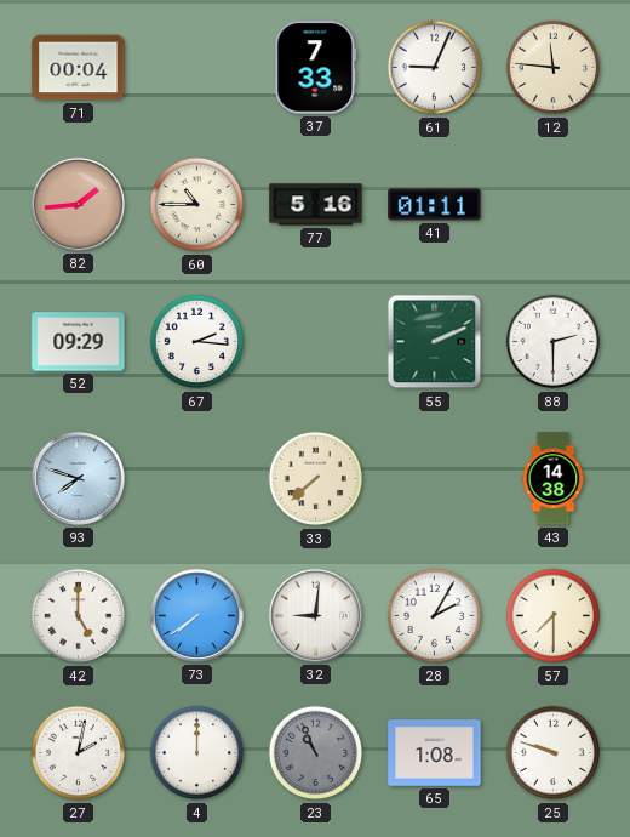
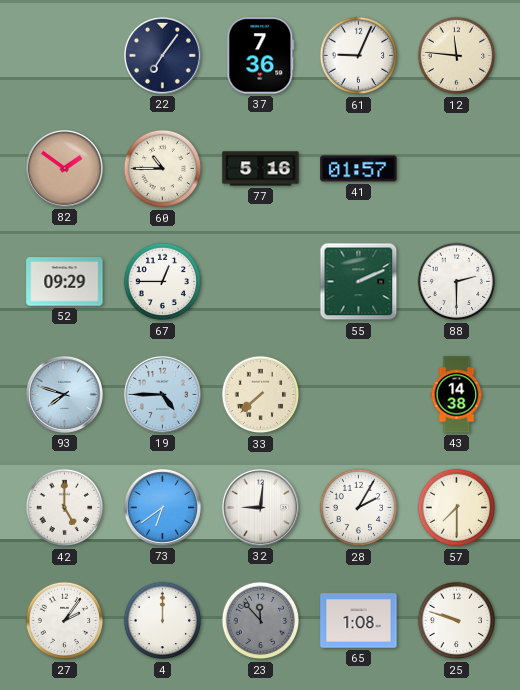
71: 00:04 -> none (79, 68)
22: none -> 7:06 (162, 55)
37: 7:33 -> 7:36 (261, 56)
82: 1:44 -> 1:51 (64, 168)
41: 01:11 -> 01:57 (359, 169)
67: 2:16 -> 12:45 (163, 282)
19: none -> 4:45 (162, 394)
73: 7:39 -> 6:39 (162, 507)
27: 2:02 -> 2:06 (65, 621)
23: 10:56 -> 11:53 (261, 621)
